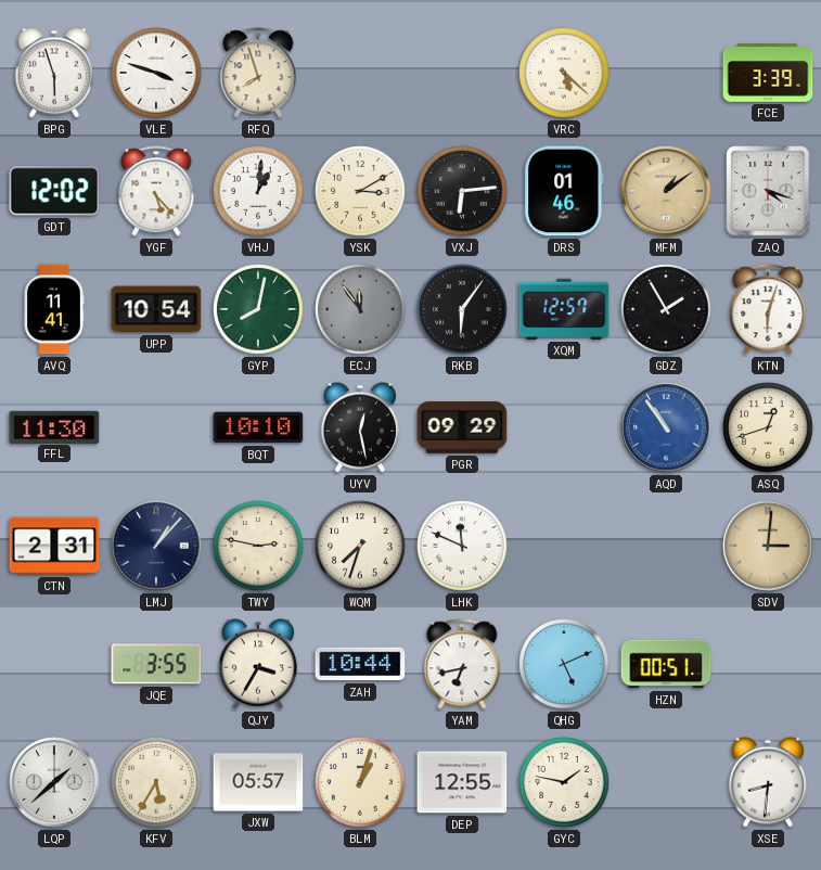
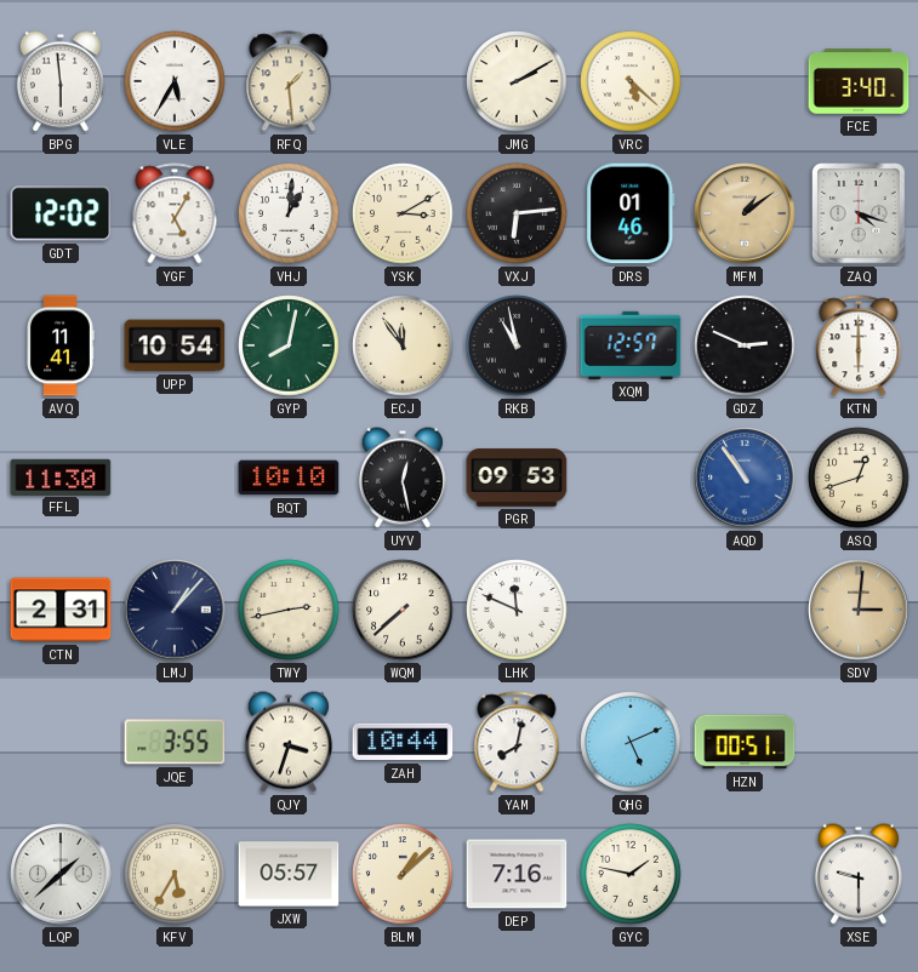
BPG: 5:57 -> 5:59 (61, 81)
VLE: 3:48 -> 5:35 (175, 81)
RFQ: 7:57 -> 1:29 (289, 81)
JMG: none -> 2:10 (517, 81)
FCE: 3:39 -> 3:40 (859, 81)
YGF: 5:23 -> 5:05 (175, 213)
ECJ dial: grey -> cream (403, 345)
RKB: 6:06 -> 10:58 (517, 345)
GDZ: 1:55 -> 2:49 (745, 345)
KTN: 6:03 -> 6:00 (859, 345)
PGR: 09:29 -> 09:53 (517, 478)
TWY: 2:47 -> 2:43 (289, 610)
WQM: 7:33 -> 7:38 (403, 610)
QJY: 3:35 -> 3:33 (289, 742)
YAM: 6:43 -> 8:02 (517, 742)
BLM: 1:03 -> 1:08 (403, 874)
DEP: 12:55 -> 7:16 (517, 874)
XSE: 8:31 -> 9:30 (859, 874)
